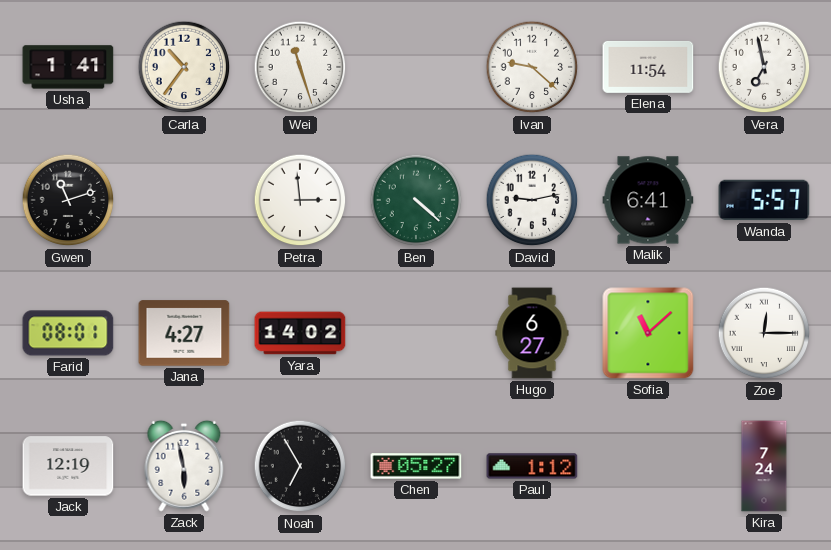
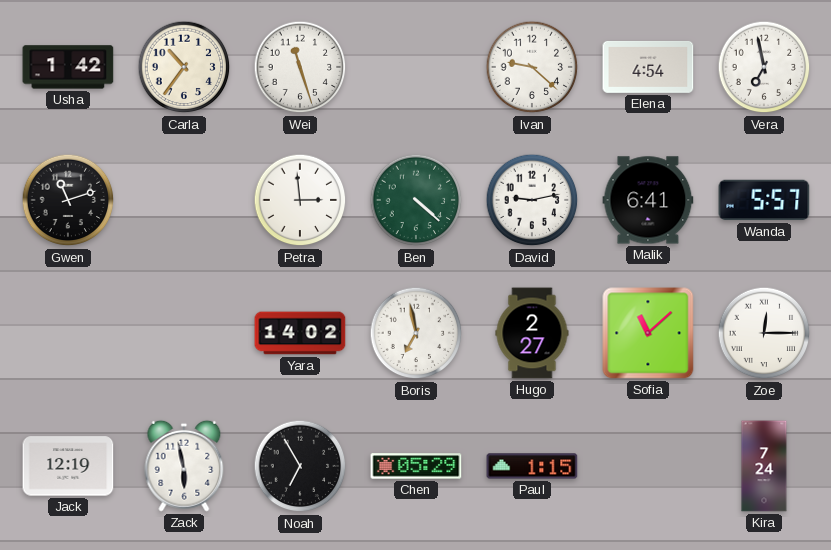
Usha: 1:41 -> 1:42 (68, 67)
Elena: 11:54 -> 4:54 (648, 67)
Farid: 08:01 -> none (68, 333)
Jana: 4:27 -> none (184, 333)
Boris: none -> 6:58 (416, 333)
Hugo: 6:27 -> 2:27 (532, 333)
Chen: 05:27 -> 05:29 (416, 466)
Paul: 1:12 -> 1:15 (532, 466)
